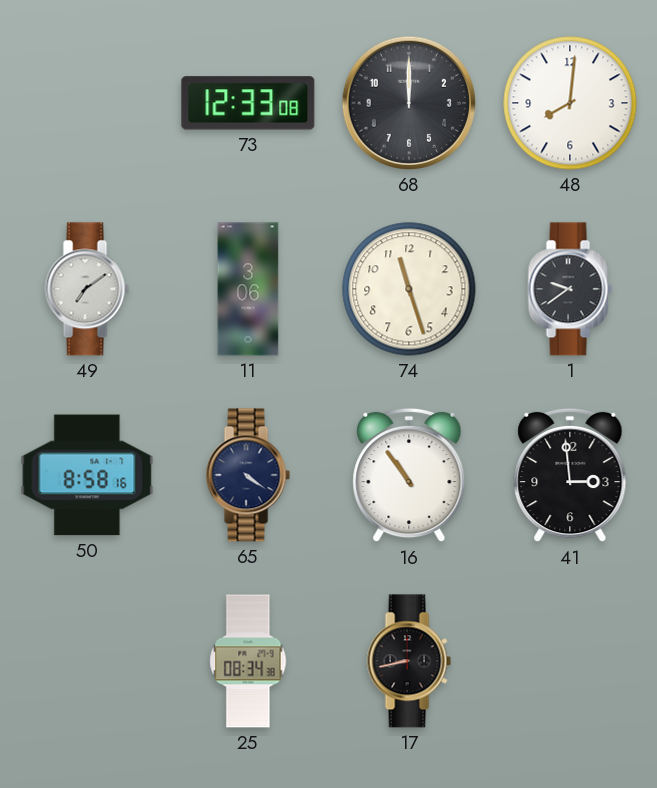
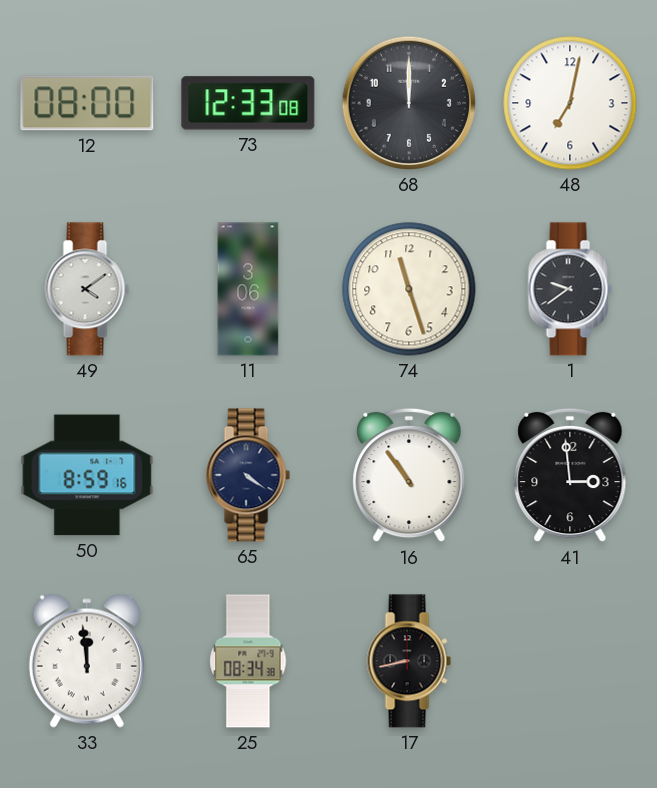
12: none -> 08:00 (87, 103)
48: 8:01 -> 7:02 (570, 103)
49: 7:09 -> 4:09 (87, 289)
50: 8:58 -> 8:59 (87, 475)
33: none -> 11:59 (87, 661)
